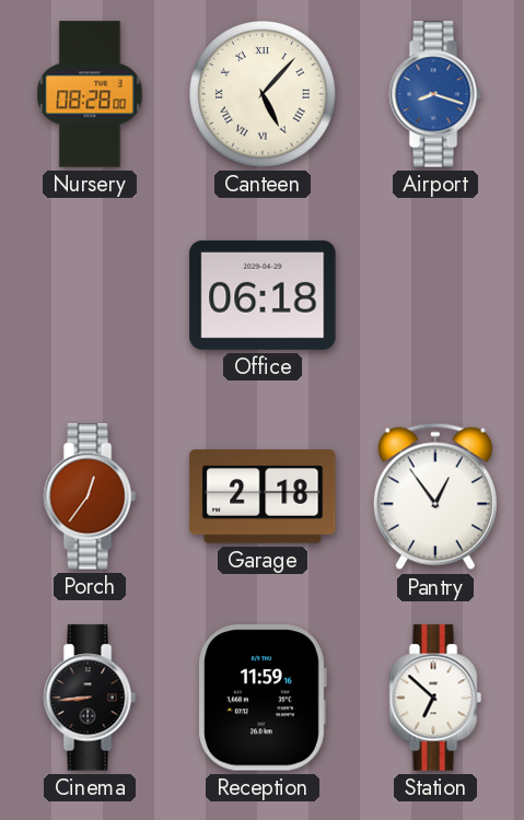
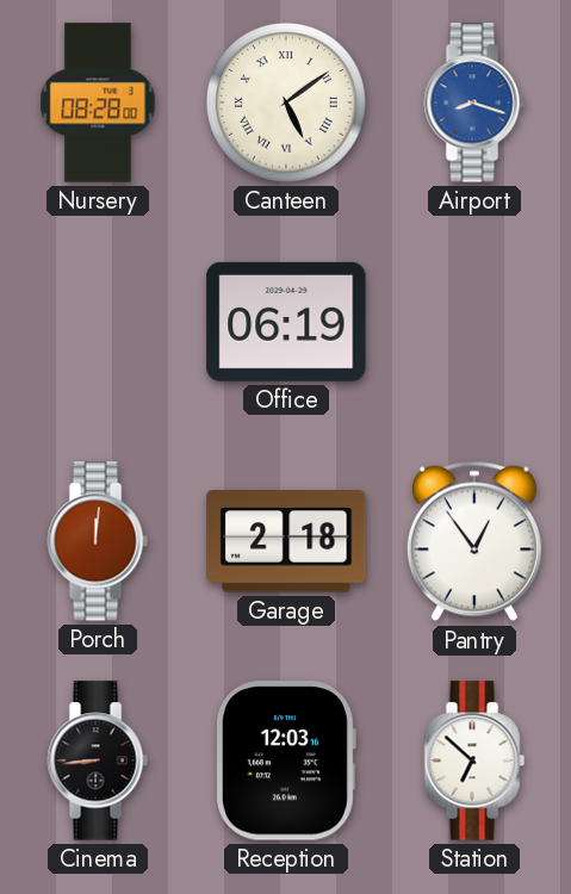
Canteen: 5:07 -> 5:09 (286, 103)
Office: 06:18 -> 06:19 (286, 322)
Porch: 12:36 -> 12:01 (98, 541)
Reception: 11:59 -> 12:03 (286, 760)
